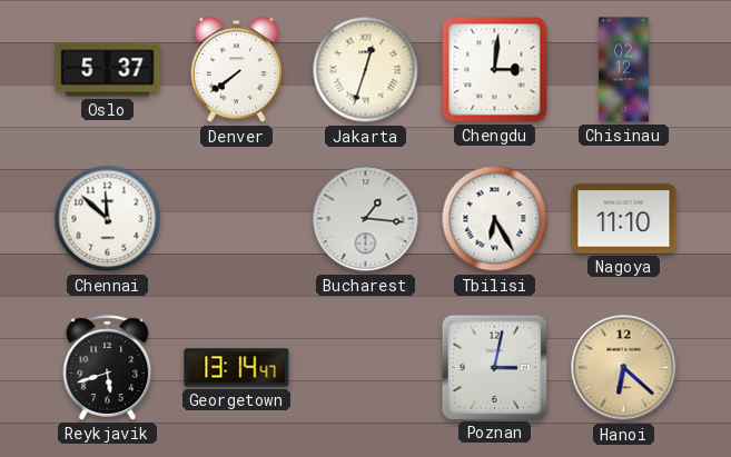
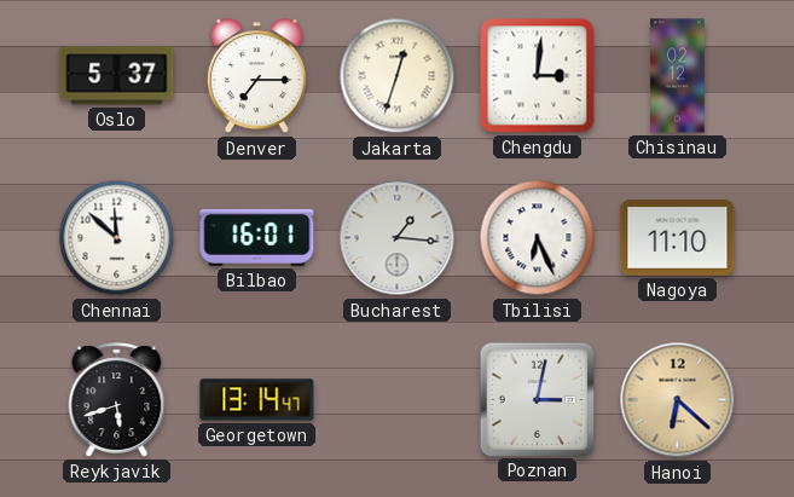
Denver: 7:39 -> 7:15 (256, 76)
Bilbao: none -> 16:01 (257, 237)
Tbilisi: 6:25 -> 6:26 (538, 238)
